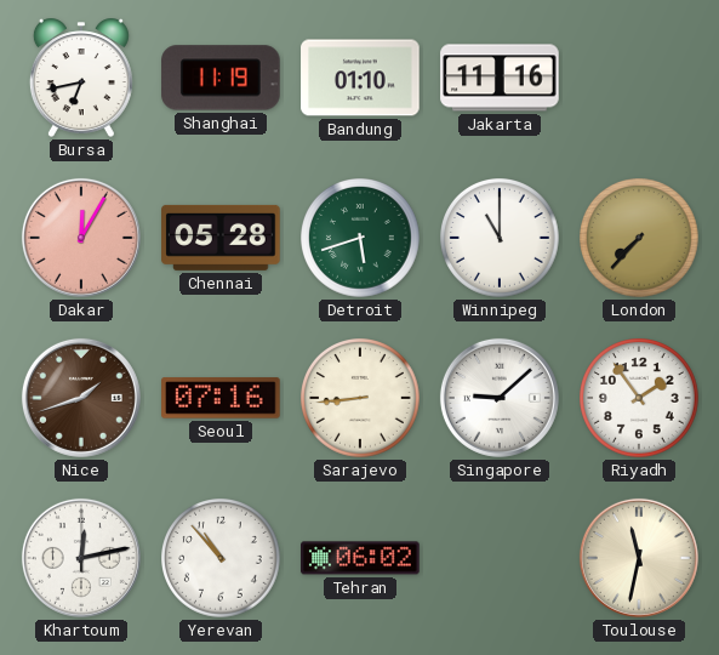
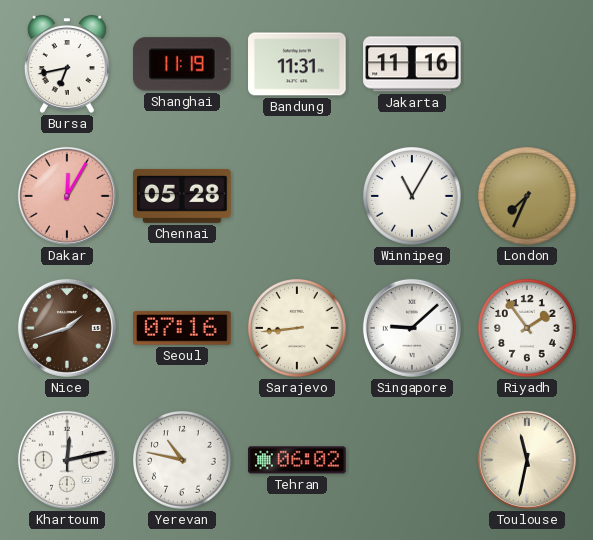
Bandung: 01:10 -> 11:31 (297, 64)
Detroit: 5:42 -> none (361, 239)
Winnipeg: 11:00 -> 11:05 (413, 197)
London: 7:37 -> 7:34 (528, 197)
Yerevan: 10:53 -> 10:47 (183, 461)
